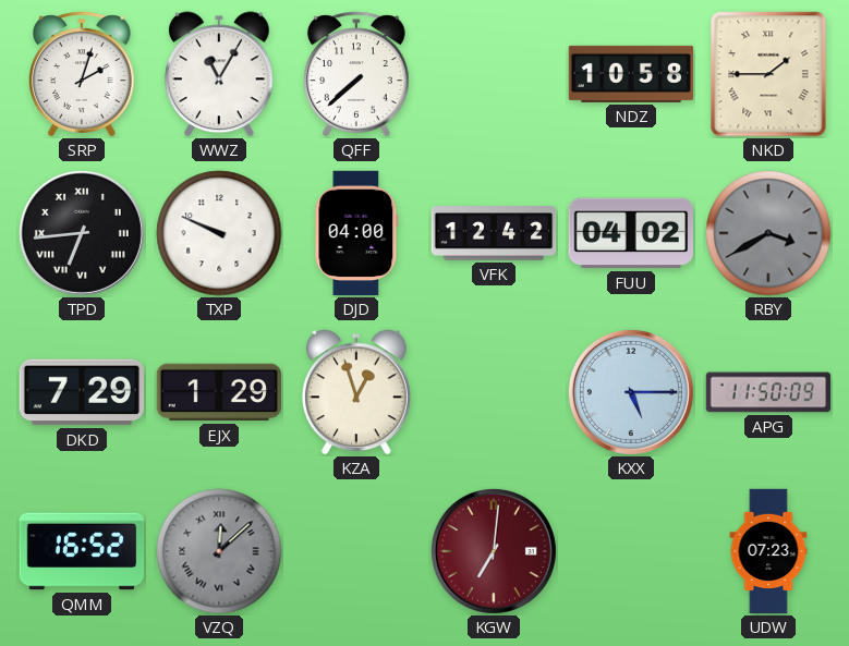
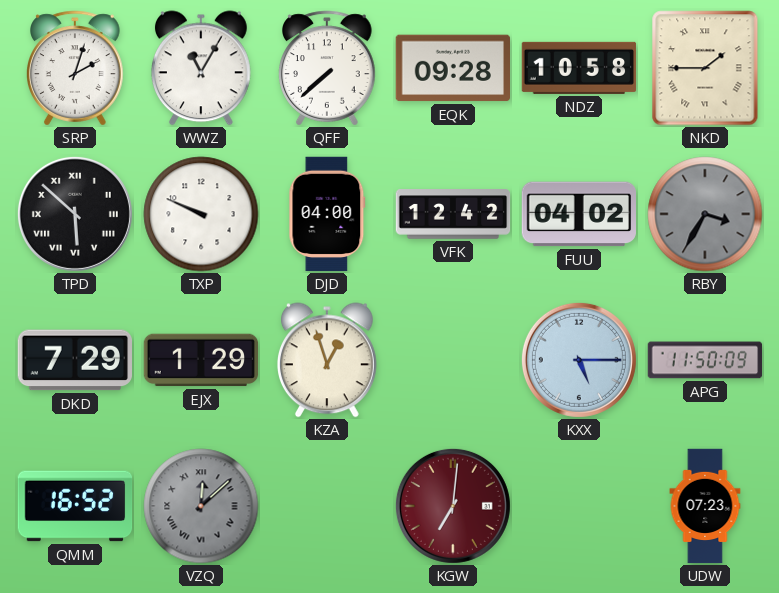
EQK: none -> 09:28 (452, 68)
TPD: 6:44 -> 5:52 (75, 214)
RBY: 3:40 -> 3:35 (705, 214)
